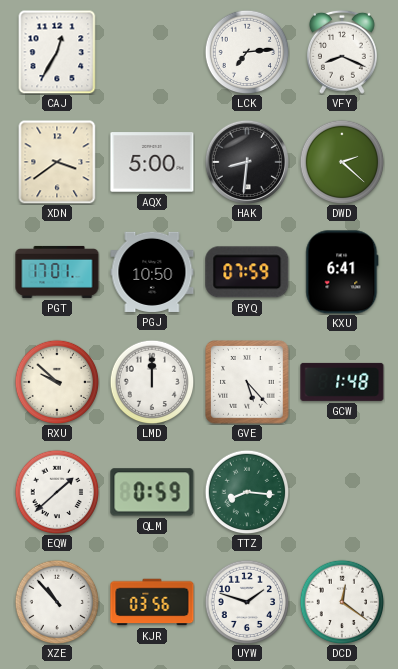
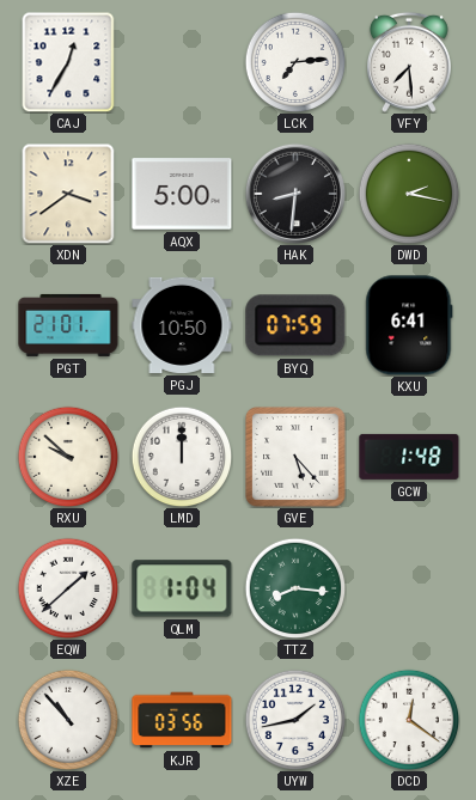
VFY: 8:19 -> 7:29 (409, 62)
DWD: 2:22 -> 2:17 (409, 194)
PGT: 17:01 -> 21:01 (68, 325)
QLM: 0:59 -> 1:04 (182, 588)
UYW: 1:48 -> 1:43 (295, 720)
